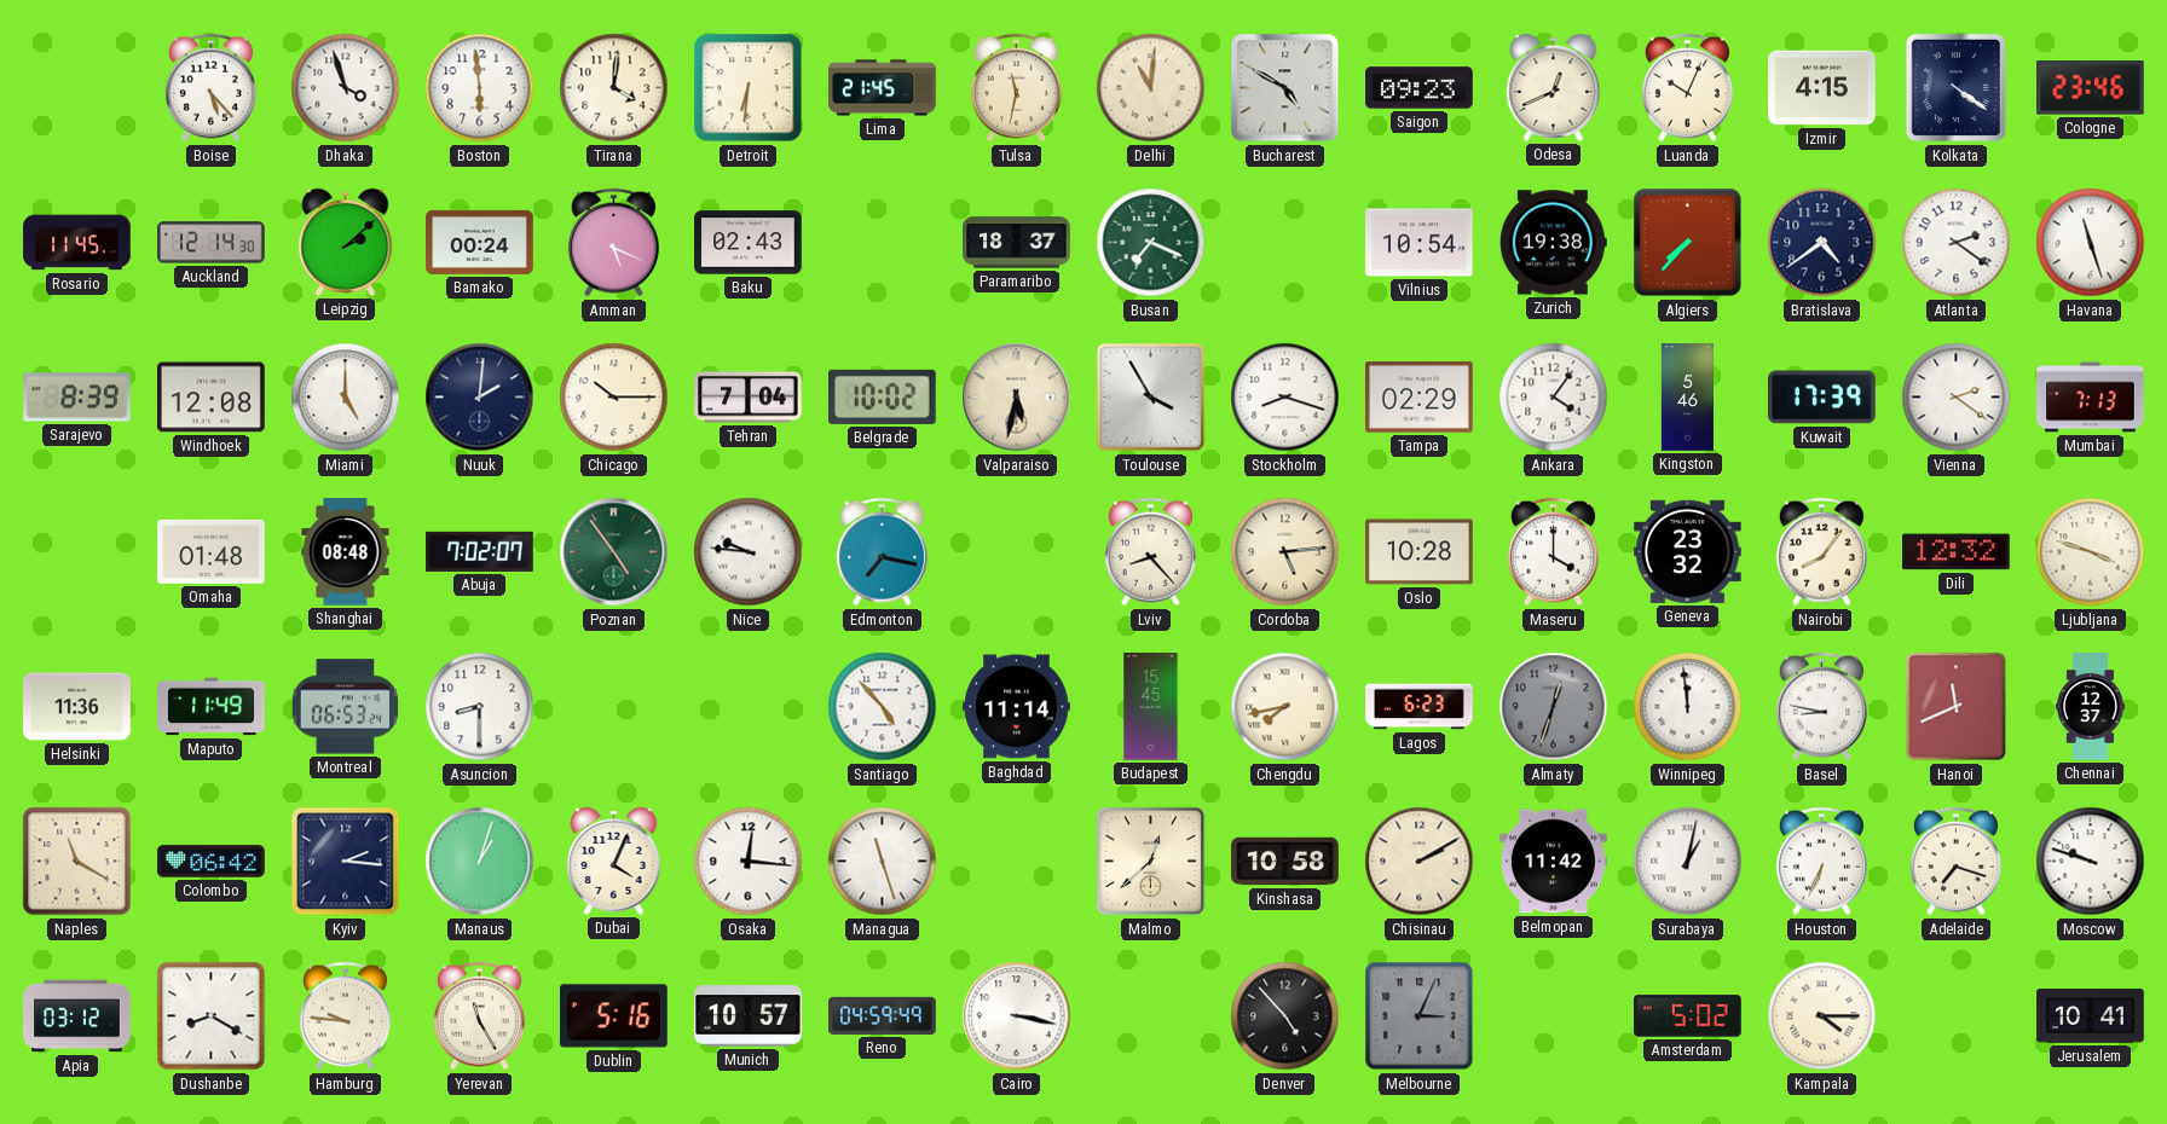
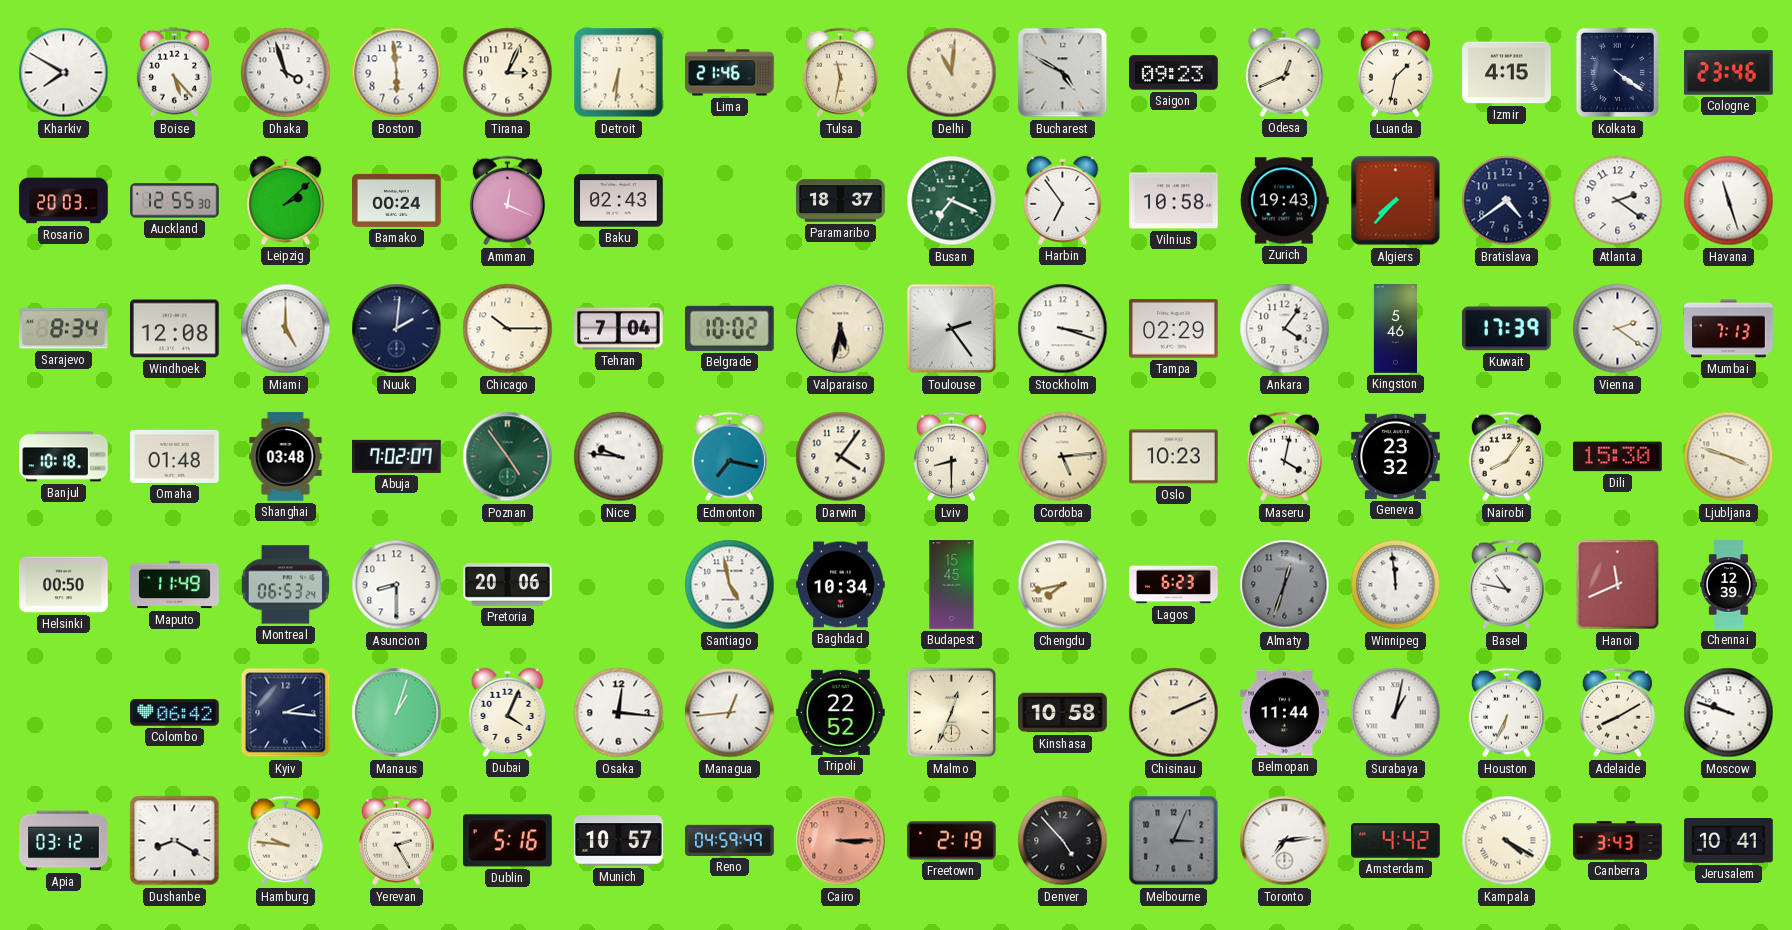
Kharkiv: none -> 7:50 (64, 73)
Tirana: 4:01 -> 3:04 (508, 73)
Lima: 21:45 -> 21:46 (730, 73)
Luanda: 10:04 -> 1:32 (1395, 73)
Rosario: 11:45 -> 20:03 (64, 201)
Auckland: 12:14 -> 12:55 (175, 201)
Amman: 5:19 -> 12:19 (507, 201)
Harbin: none -> 6:54 (1063, 200)
Vilnius: 10:54 -> 10:58 (1174, 201)
Zurich: 19:38 -> 19:43 (1284, 201)
Sarajevo: 8:39 -> 8:34 (64, 329)
Toulouse: 3:55 -> 2:24 (952, 329)
Stockholm: 8:18 -> 3:18 (1063, 329)
Banjul: none -> 10:18 (64, 457)
Shanghai: 08:48 -> 03:48 (286, 457)
Darwin: none -> 4:06 (841, 457)
Lviv: 8:23 -> 8:30 (951, 457)
Oslo: 10:28 -> 10:23 (1174, 457)
Maseru: 4:00 -> 4:02 (1284, 457)
Dili: 12:32 -> 15:30 (1618, 457)
Helsinki: 11:36 -> 00:50 (64, 585)
Pretoria: none -> 20:06 (508, 585)
Santiago: 4:53 -> 4:58 (730, 585)
Baghdad: 11:14 -> 10:34 (841, 585)
Basel: 8:47 -> 10:47 (1506, 585)
Chennai: 12:37 -> 12:39 (1729, 585)
Naples: 11:20 -> none (77, 862)
Managua: 11:27 -> 12:44 (730, 713)
Tripoli: none -> 22:52 (841, 712)
Malmo: 12:38 -> 12:34 (952, 713)
Chisinau: 2:10 -> 2:11 (1174, 713)
Belmopan: 11:42 -> 11:44 (1285, 713)
Adelaide: 7:18 -> 8:10 (1617, 713)
Yerevan: 11:25 -> 2:25 (396, 841)
Cairo: 3:17 -> 3:15 (841, 841)
Cairo dial: white -> salmon (841, 841)
Freetown: none -> 2:19 (952, 841)
Toronto: none -> 7:14 (1285, 841)
Amsterdam: 5:02 -> 4:42 (1396, 841)
Kampala: 4:15 -> 4:20 (1507, 841)
Canberra: none -> 3:43 (1618, 841)
